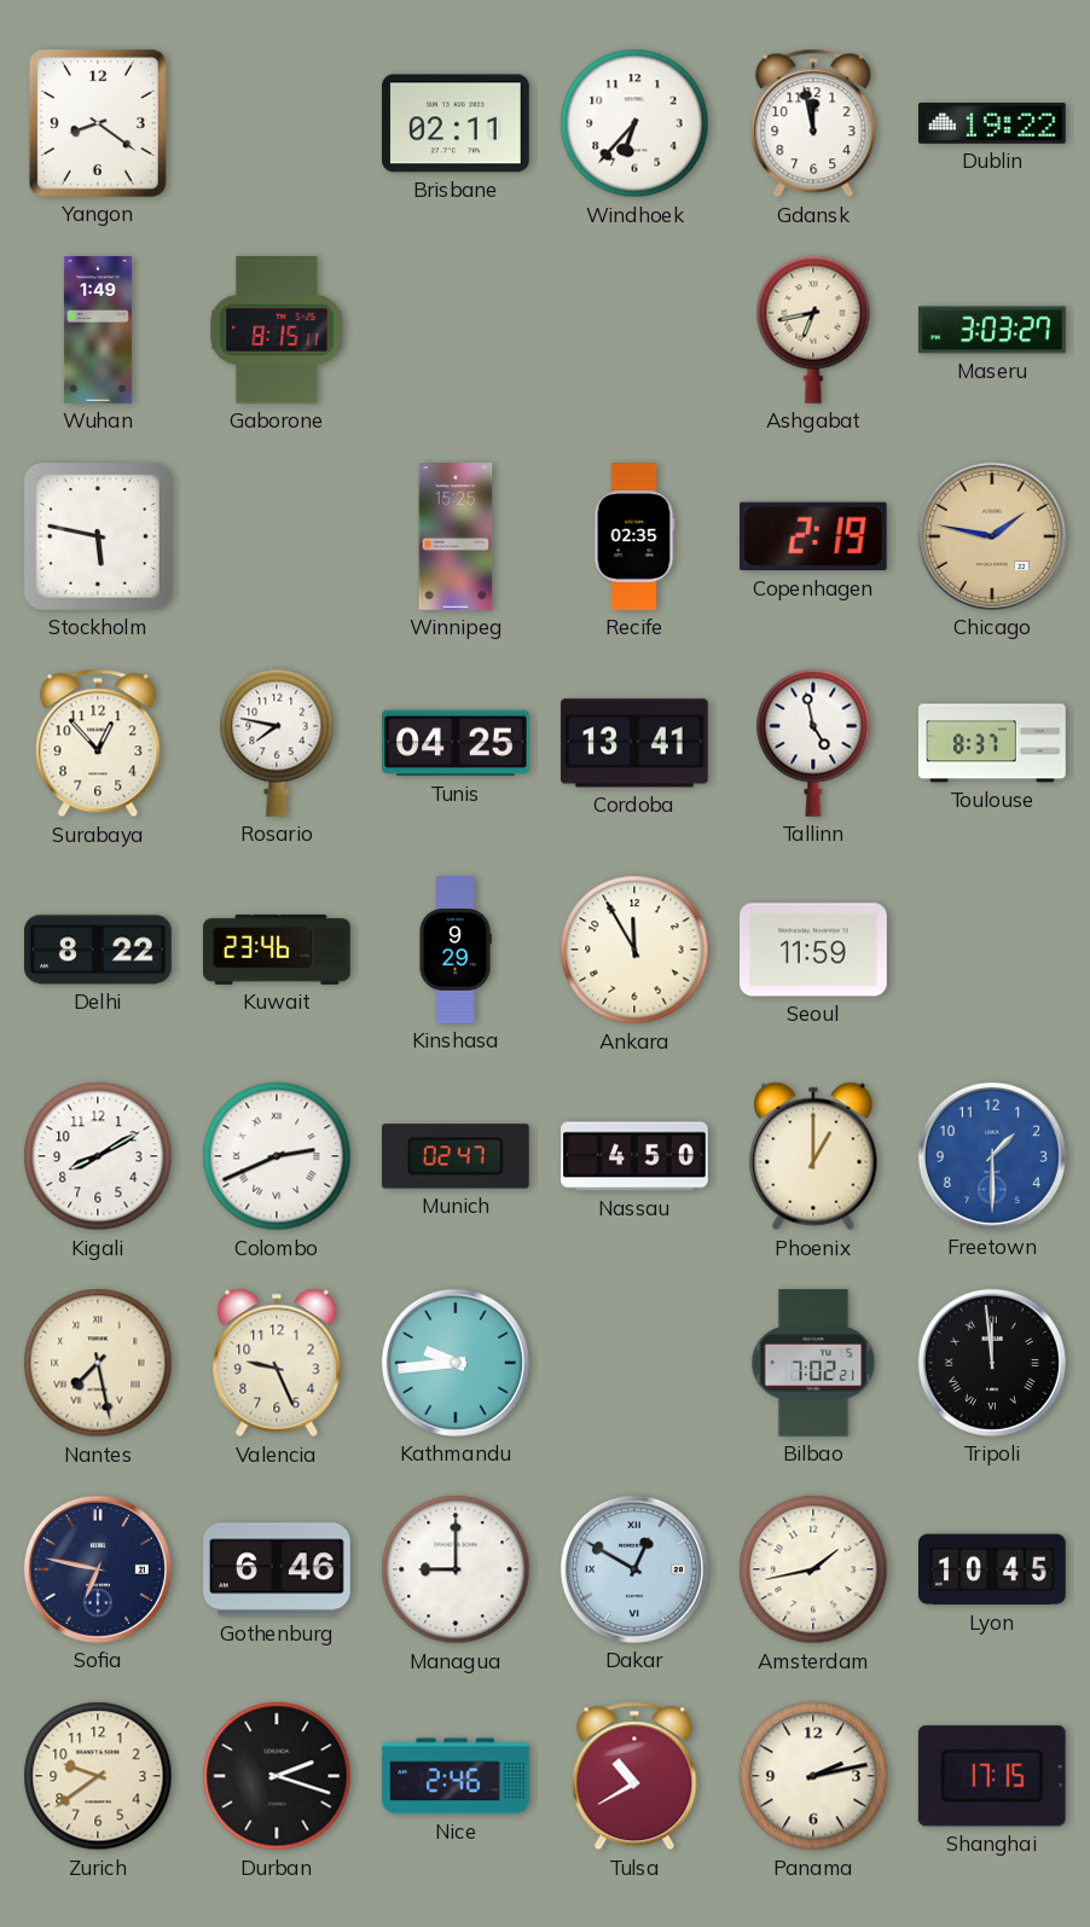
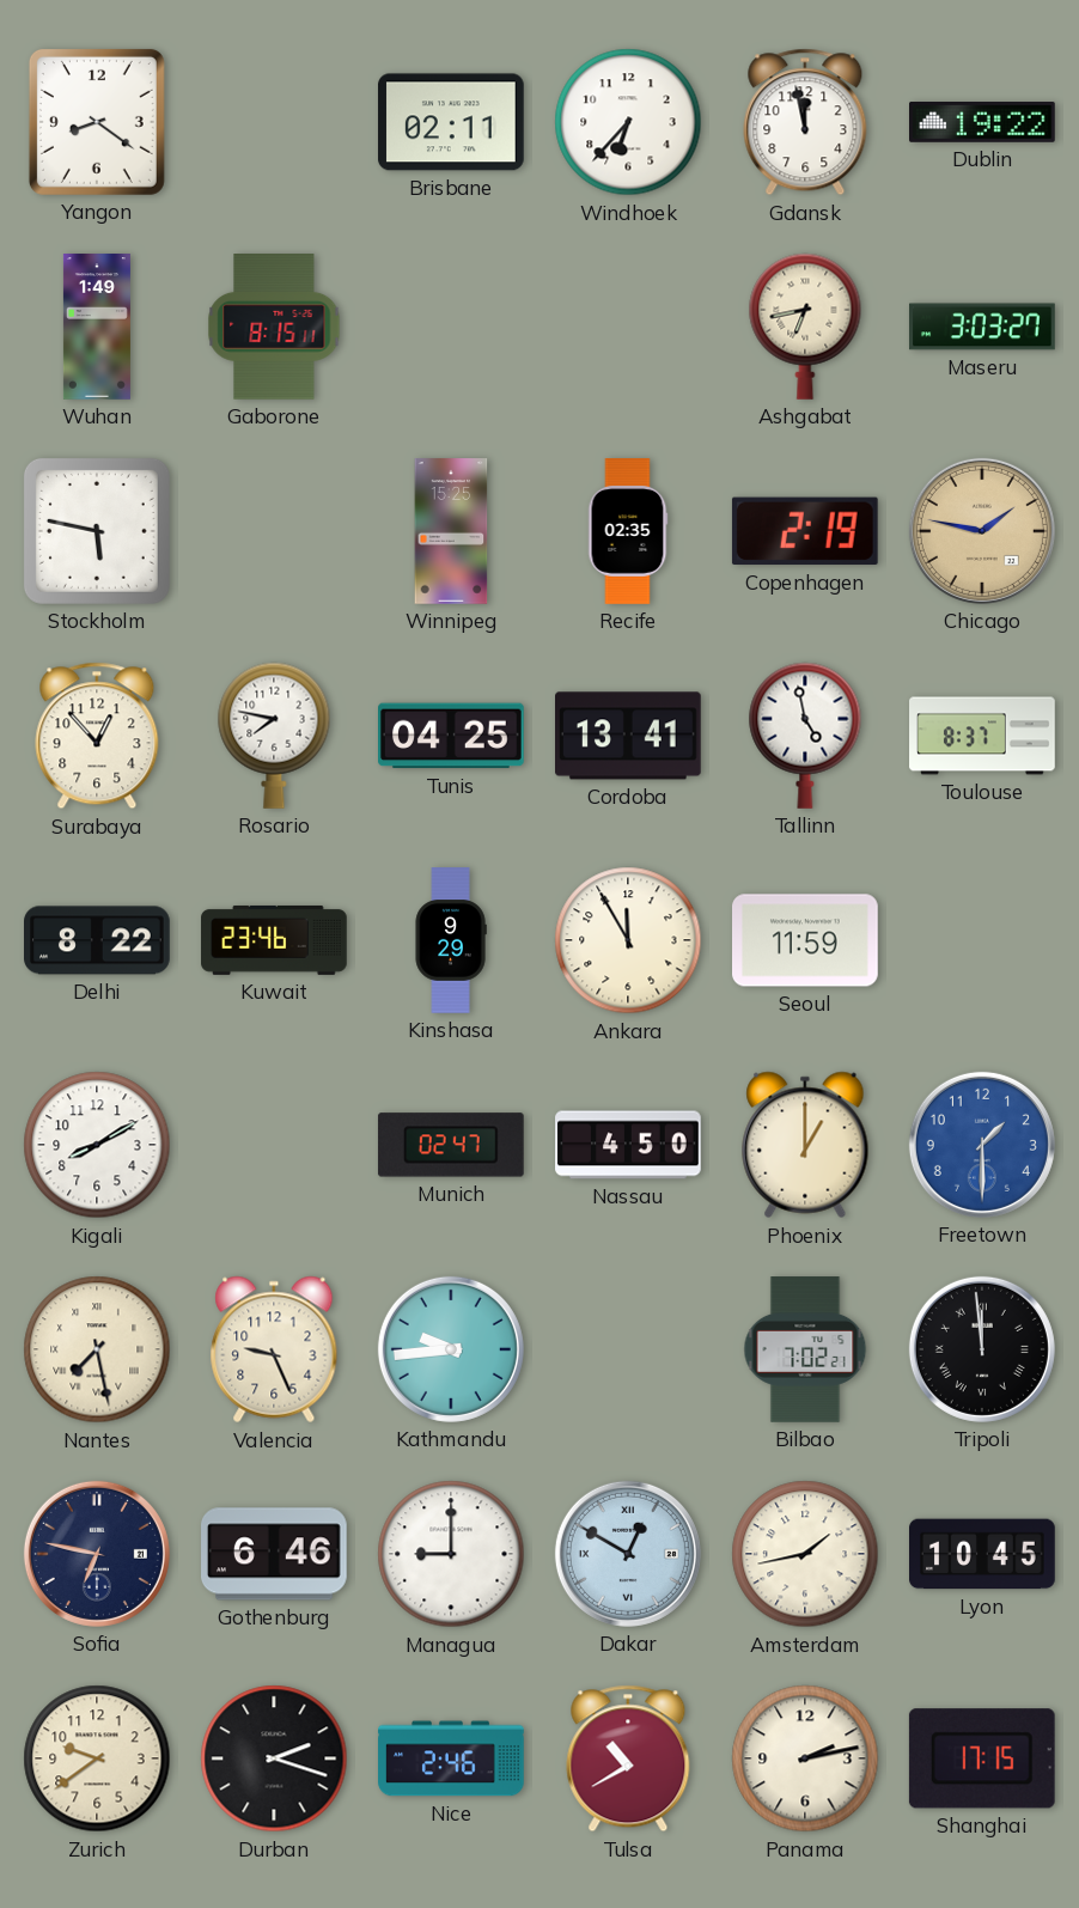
Colombo: 2:41 -> none (277, 1156)
